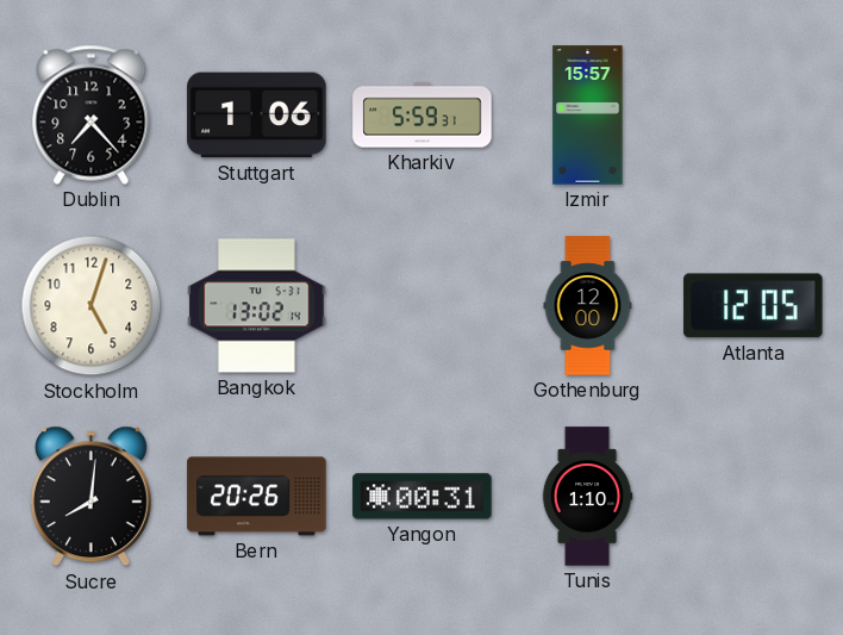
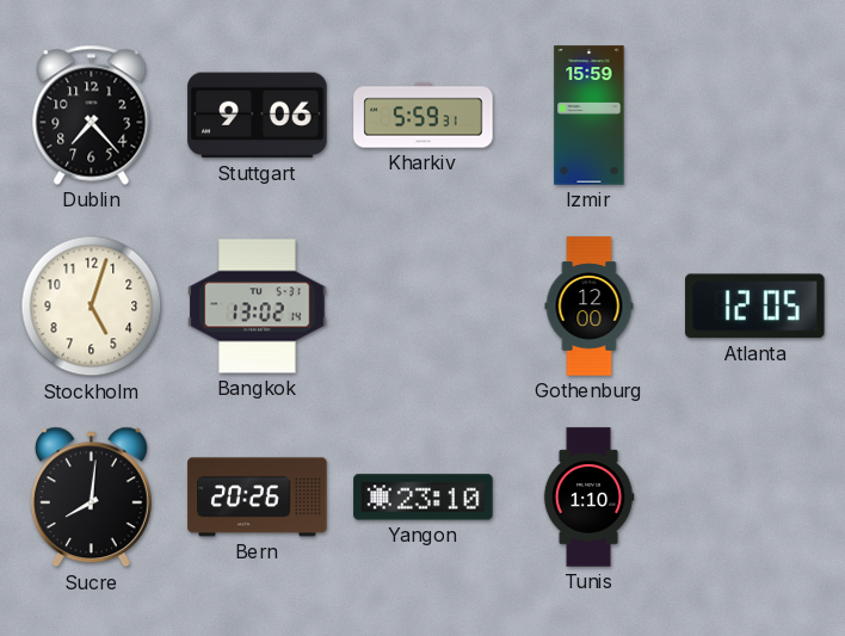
Stuttgart: 1:06 -> 9:06 (258, 116)
Izmir: 15:57 -> 15:59 (590, 116)
Yangon: 00:31 -> 23:10 (424, 498)
